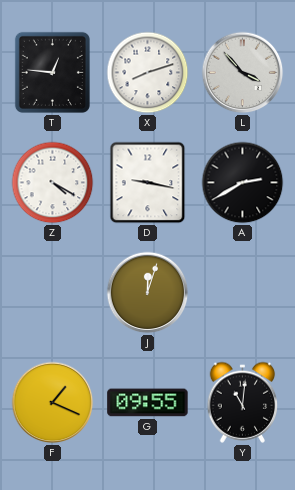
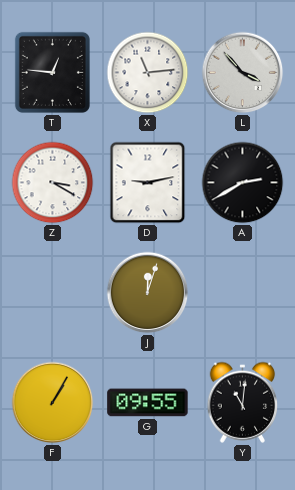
X: 8:12 -> 11:14 (148, 73)
Z: 4:20 -> 3:20 (53, 183)
D: 9:17 -> 9:13 (148, 183)
F: 1:19 -> 1:05 (53, 403)
